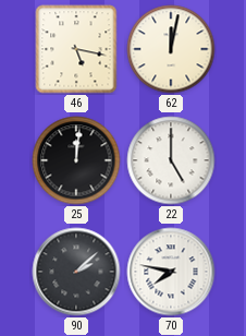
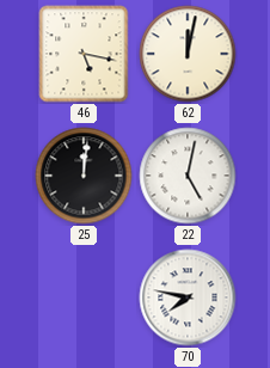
22: 5:00 -> 5:02 (188, 176)
90: 2:08 -> none (76, 272)
